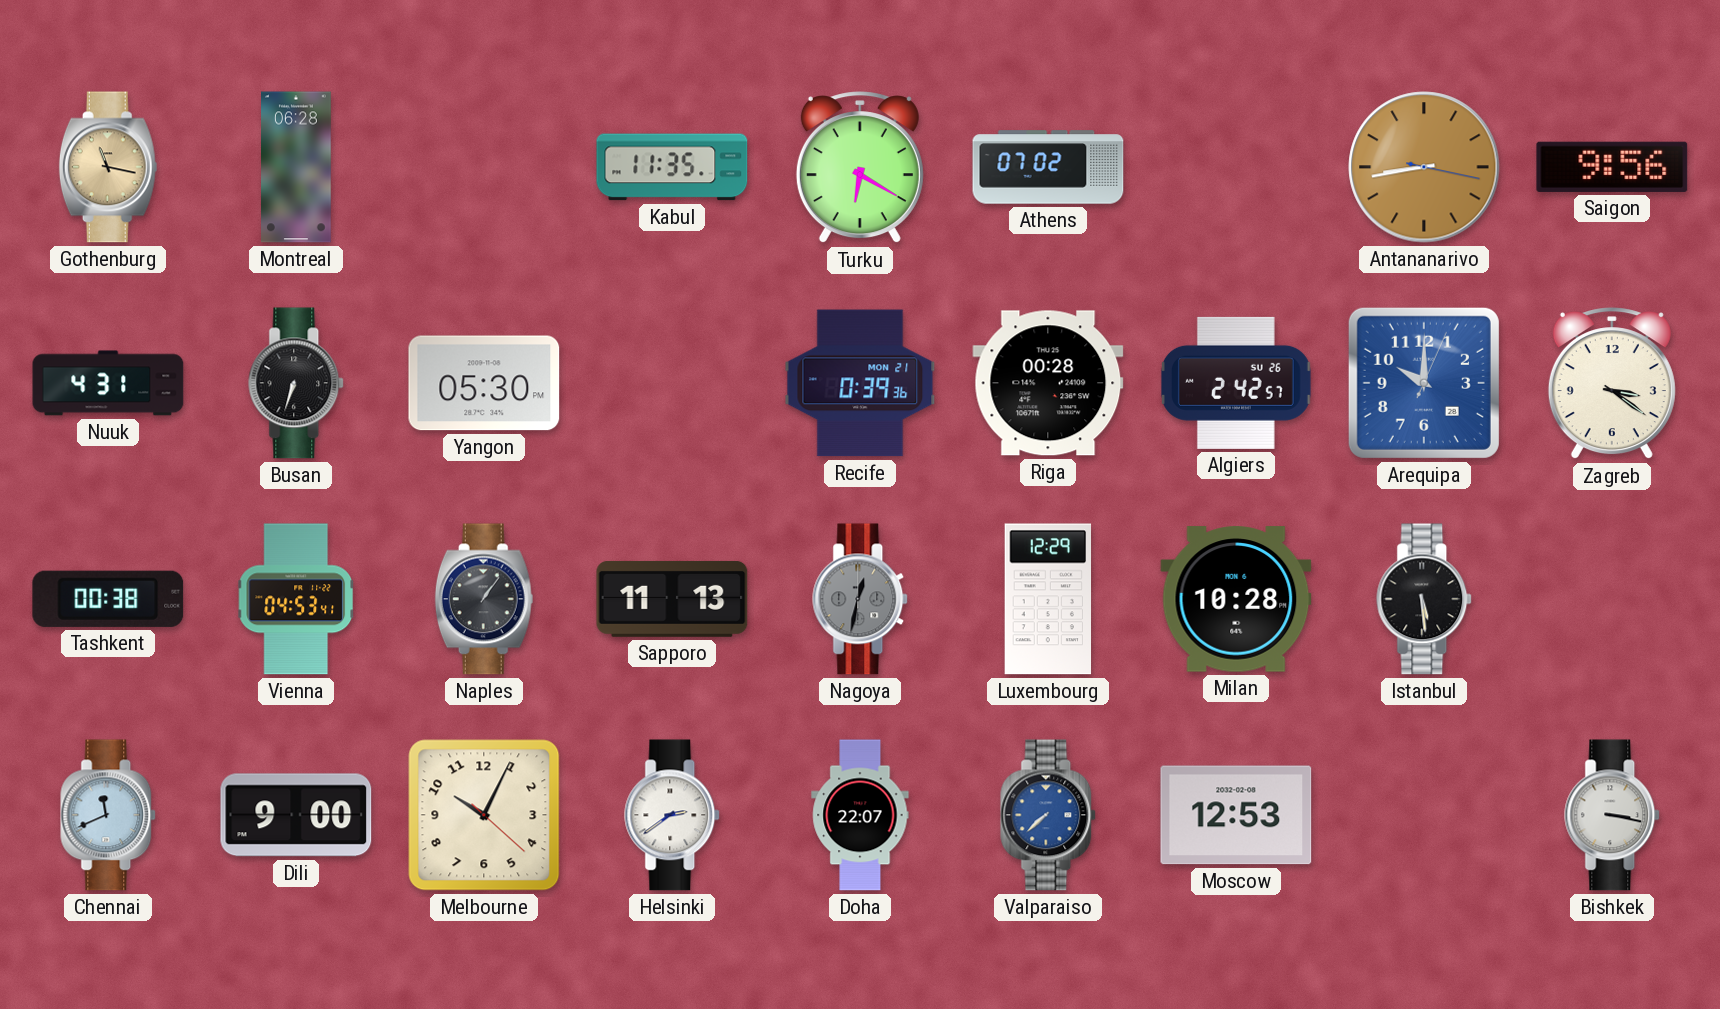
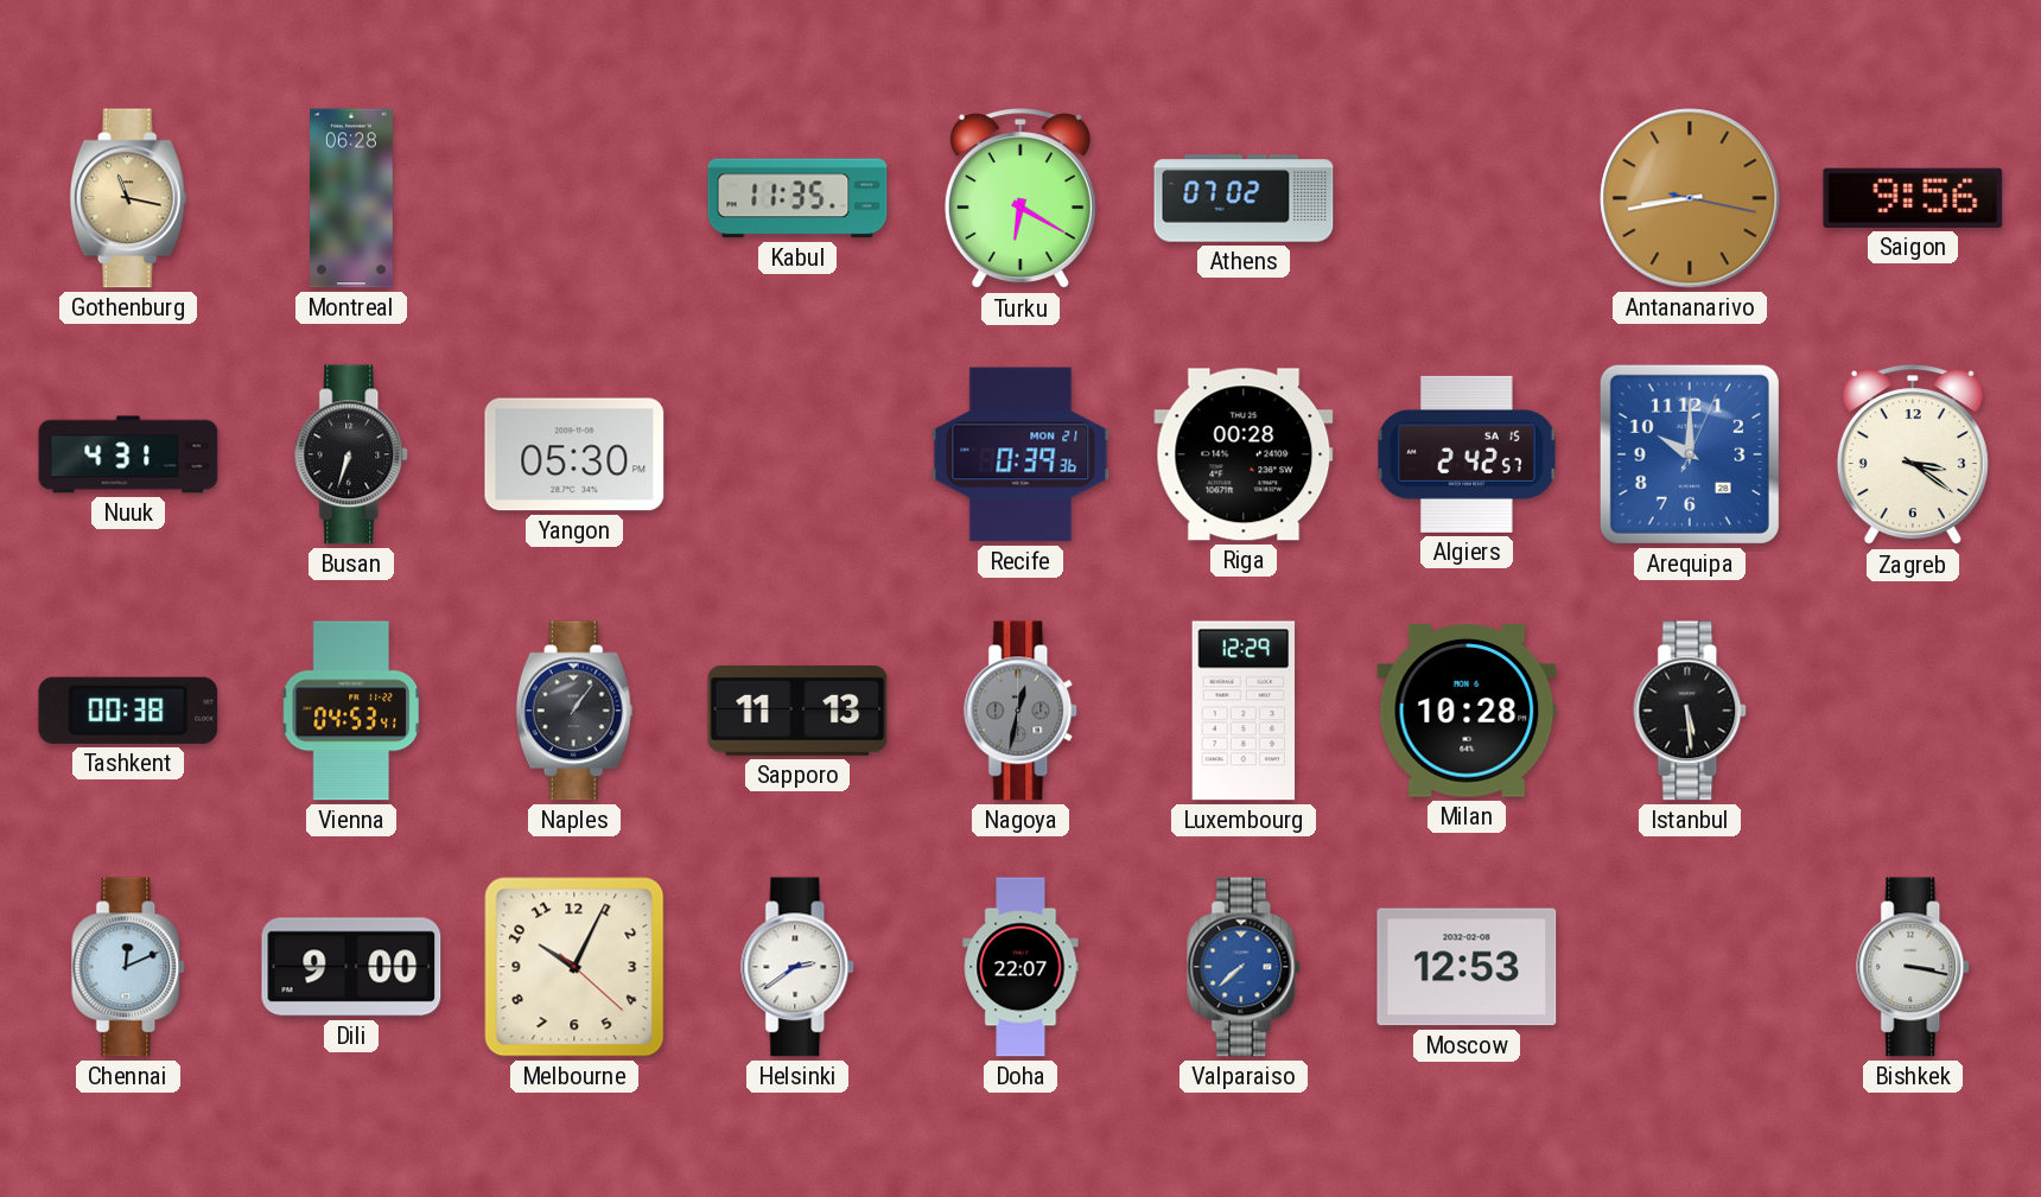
Algiers date: SU 26 -> SA 15 (1467, 454)
Chennai: 11:41 -> 12:11 (129, 967)
